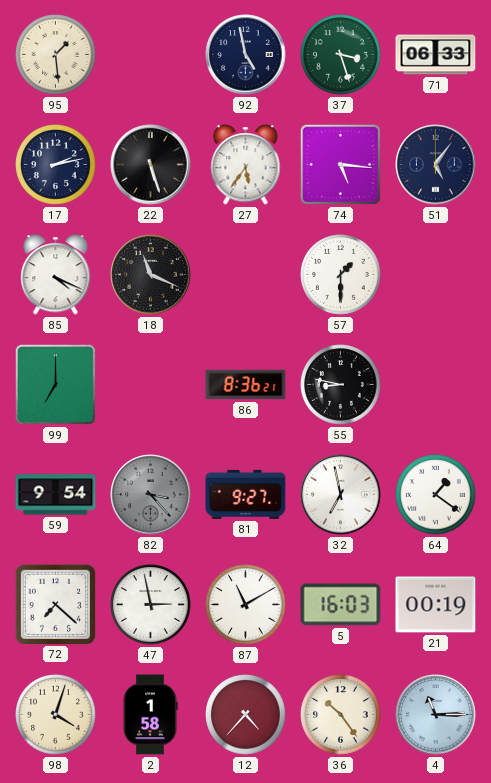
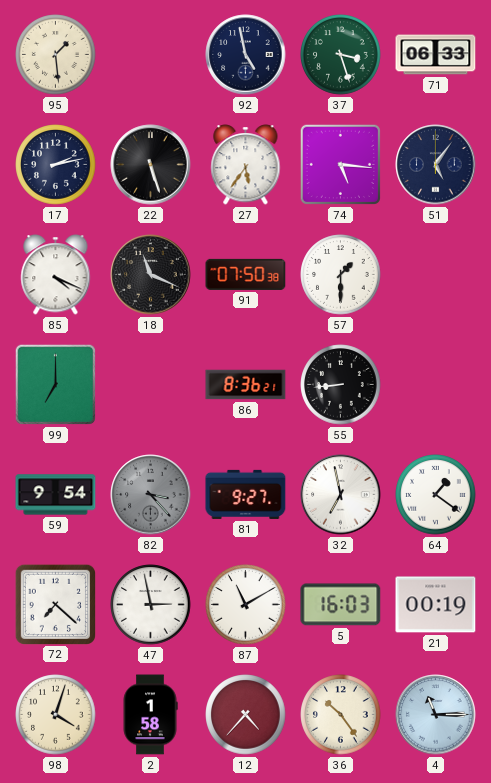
91: none -> 07:50 (246, 274)
55: 8:47 -> 8:44 (341, 385)
